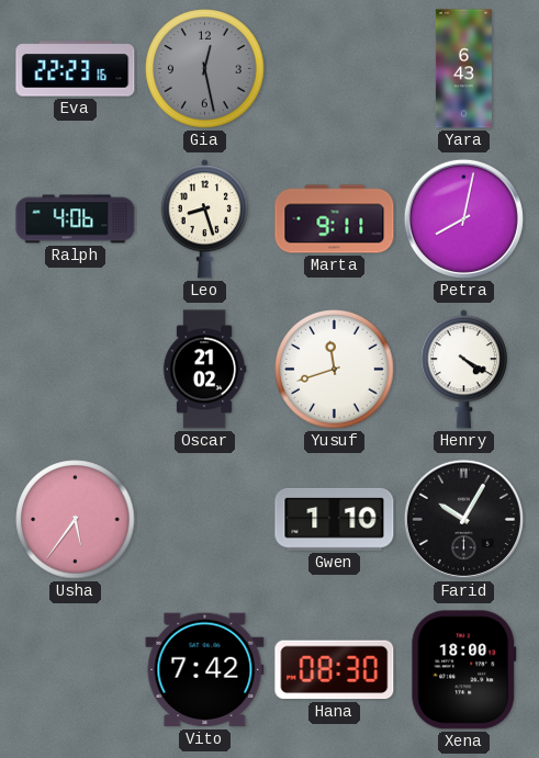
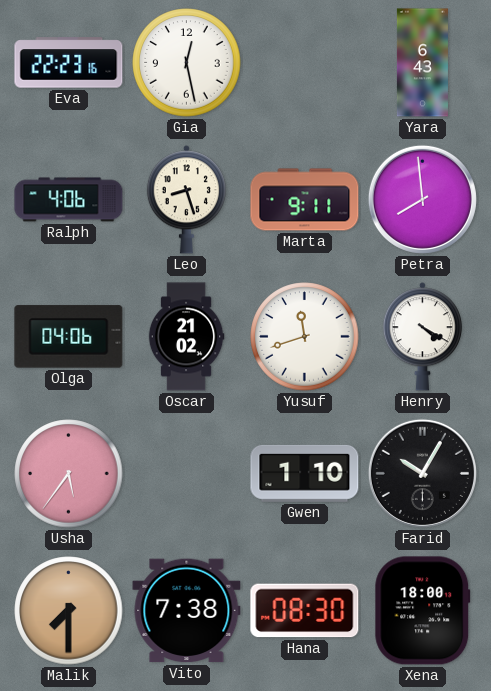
Gia dial: grey -> white (187, 63)
Petra: 8:02 -> 7:59 (422, 199)
Olga: none -> 04:06 (69, 337)
Malik: none -> 7:30 (69, 611)
Vito: 7:42 -> 7:38 (187, 611)
